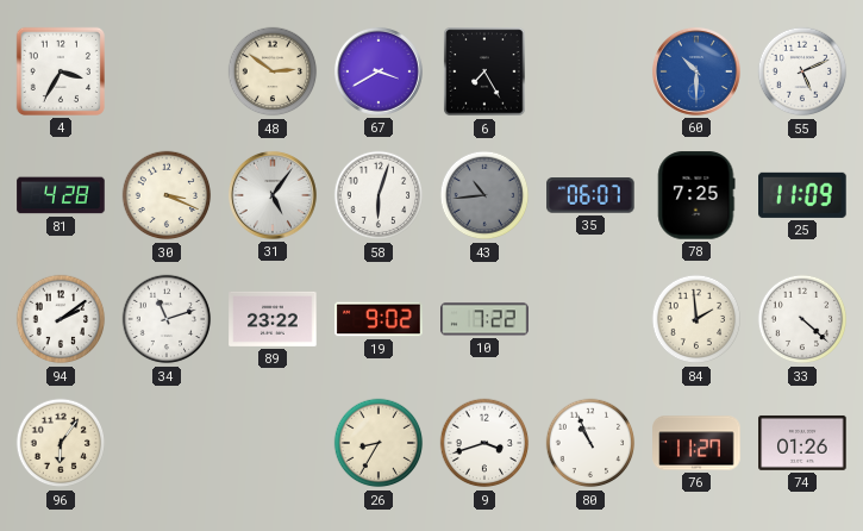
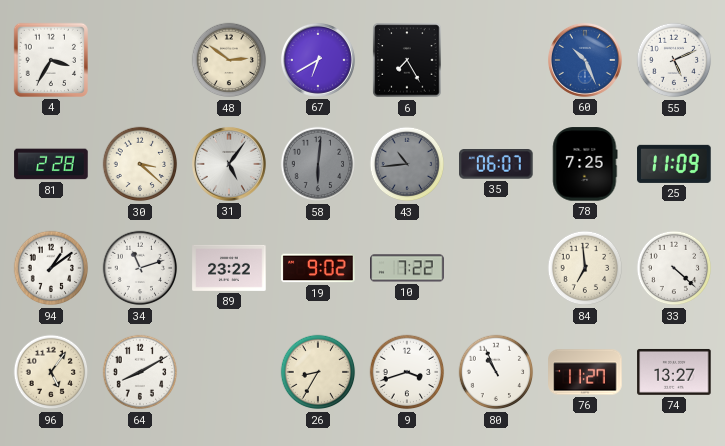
67: 3:40 -> 6:40 (318, 60)
60: 10:30 -> 10:26 (585, 60)
81: 4:28 -> 2:28 (51, 164)
30: 3:19 -> 3:22 (140, 164)
58: 6:03 -> 6:01 (318, 164)
58 dial: white -> grey (318, 164)
94: 2:09 -> 1:09 (51, 268)
84: 1:59 -> 6:59 (585, 268)
96: 6:06 -> 5:06 (51, 372)
64: none -> 8:10 (140, 372)
74: 01:26 -> 13:27 (674, 372)
